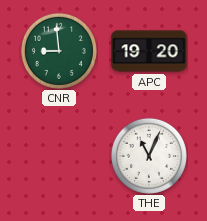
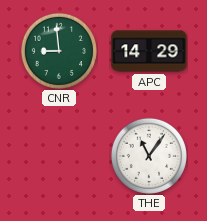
APC: 19:20 -> 14:29 (149, 51)
THE: 11:04 -> 11:06 (149, 156)
